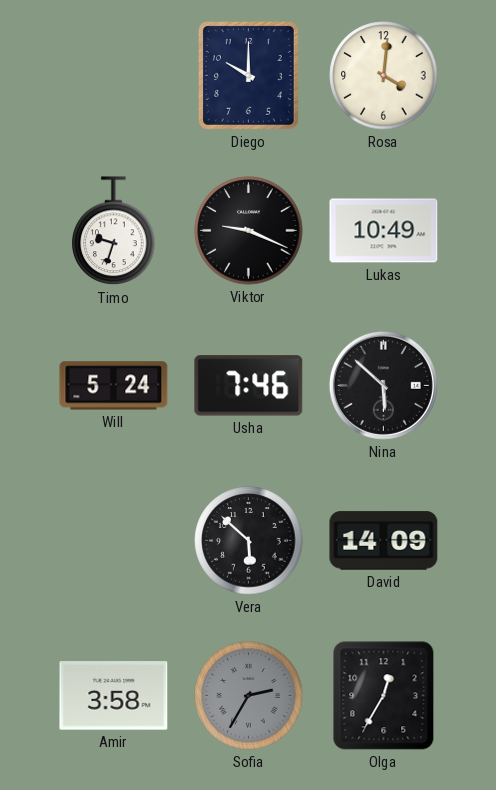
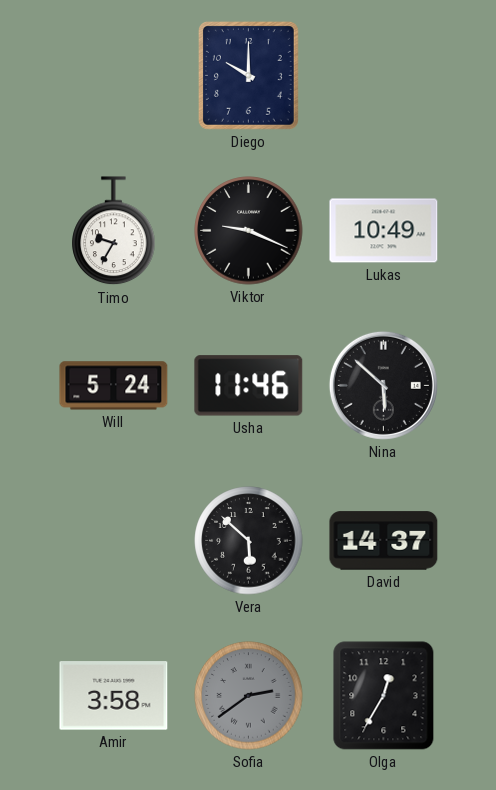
Rosa: 4:01 -> none (384, 76)
Timo: 9:33 -> 9:35 (114, 231)
Usha: 7:46 -> 11:46 (249, 386)
David: 14:09 -> 14:37 (384, 541)
Sofia: 2:35 -> 2:39 (249, 696)
